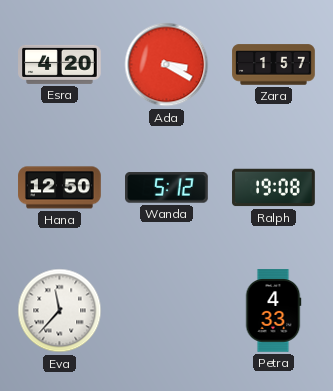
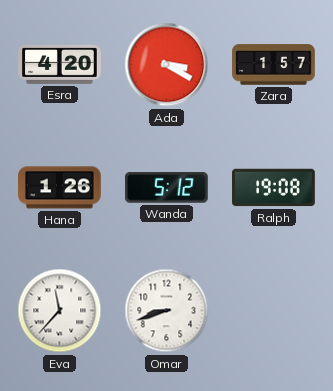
Hana: 12:50 -> 1:26 (60, 188)
Omar: none -> 8:42 (167, 311)
Petra: 4:33 -> none (273, 311)
